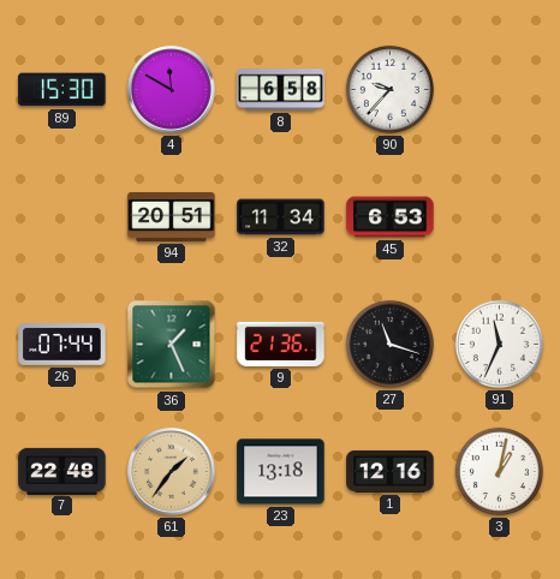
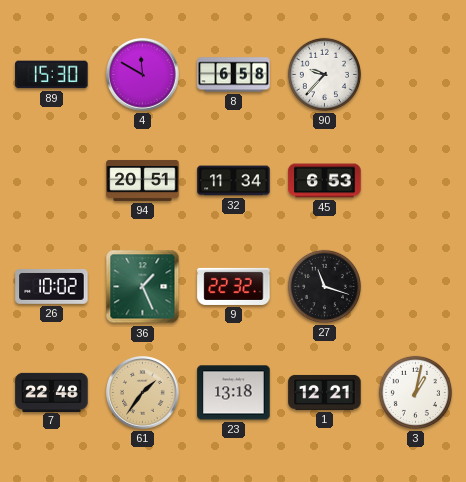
26: 07:44 -> 10:02 (52, 287)
9: 21:36 -> 22:32 (234, 286)
91: 11:34 -> none (499, 344)
1: 12:16 -> 12:21 (325, 392)
